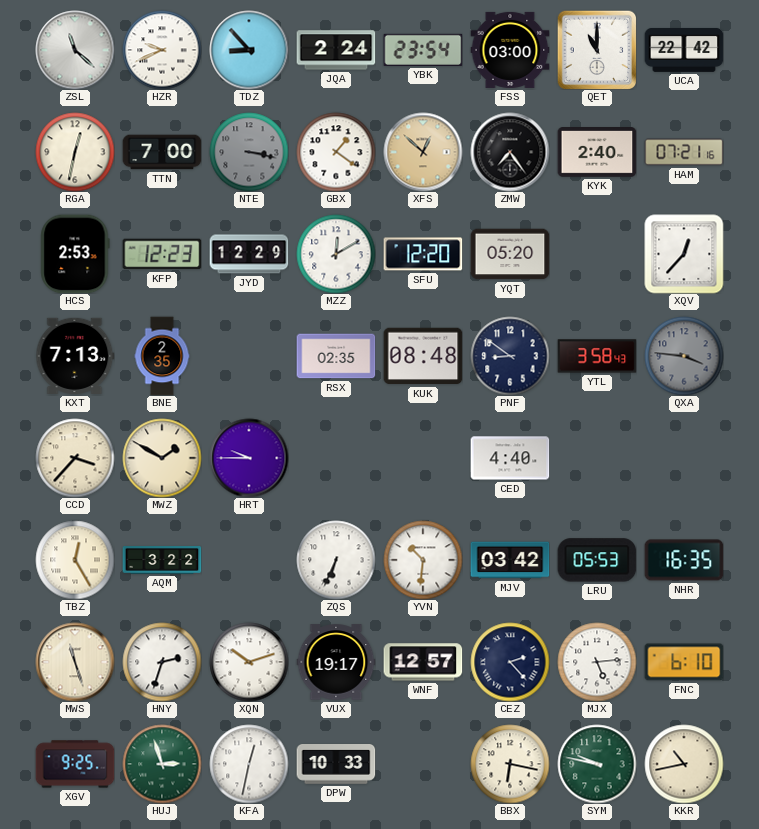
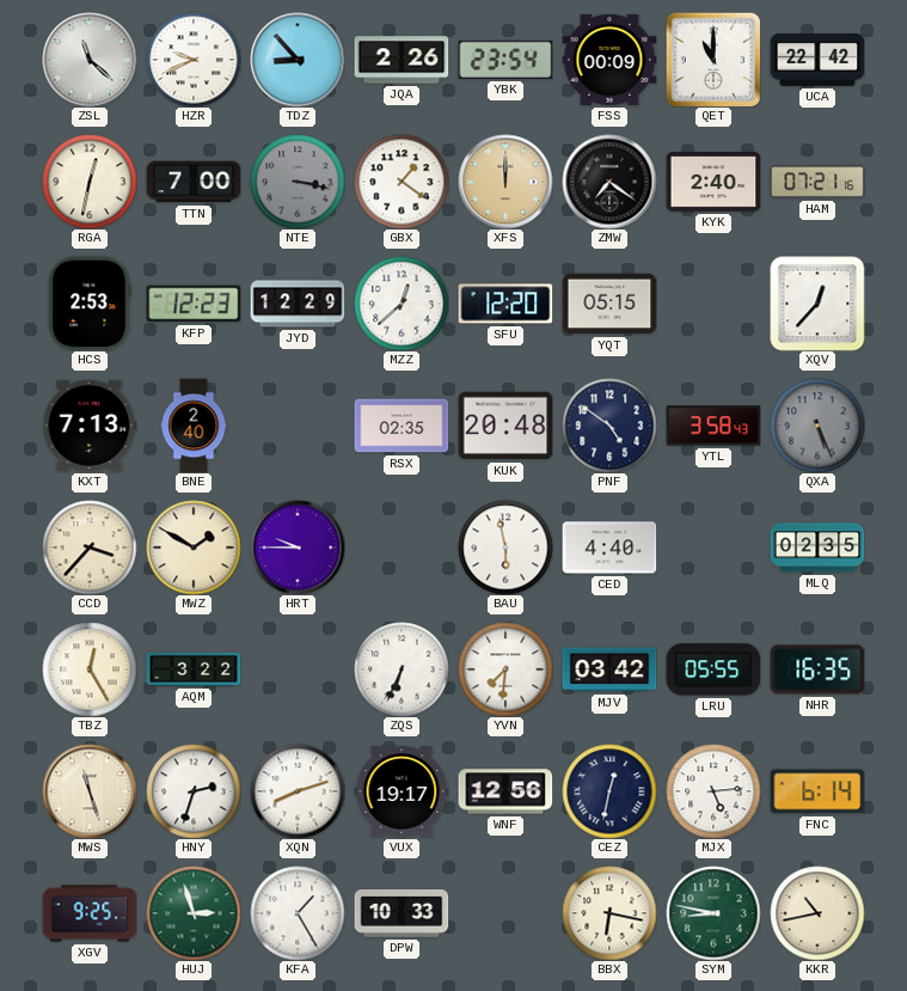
JQA: 2:24 -> 2:26 (402, 60)
FSS: 03:00 -> 00:09 (609, 60)
XFS: 12:52 -> 12:00 (505, 182)
ZMW: 7:24 -> 7:21 (609, 182)
MZZ: 12:10 -> 12:38 (402, 304)
YQT: 05:20 -> 05:15 (609, 304)
BNE: 2:35 -> 2:40 (194, 426)
KUK: 08:48 -> 20:48 (505, 426)
PNF: 8:51 -> 4:51 (609, 426)
QXA: 3:46 -> 5:26 (817, 426)
BAU: none -> 5:58 (505, 548)
MLQ: none -> 02:35 (817, 548)
YVN: 10:31 -> 7:31 (505, 669)
LRU: 05:53 -> 05:55 (713, 669)
XQN: 10:12 -> 8:12 (298, 791)
WNF: 12:57 -> 12:56 (505, 791)
CEZ: 2:23 -> 12:32 (609, 791)
FNC: 6:10 -> 6:14 (817, 791)
KFA: 12:32 -> 1:25 (298, 913)
SYM: 9:47 -> 8:47 (713, 913)
